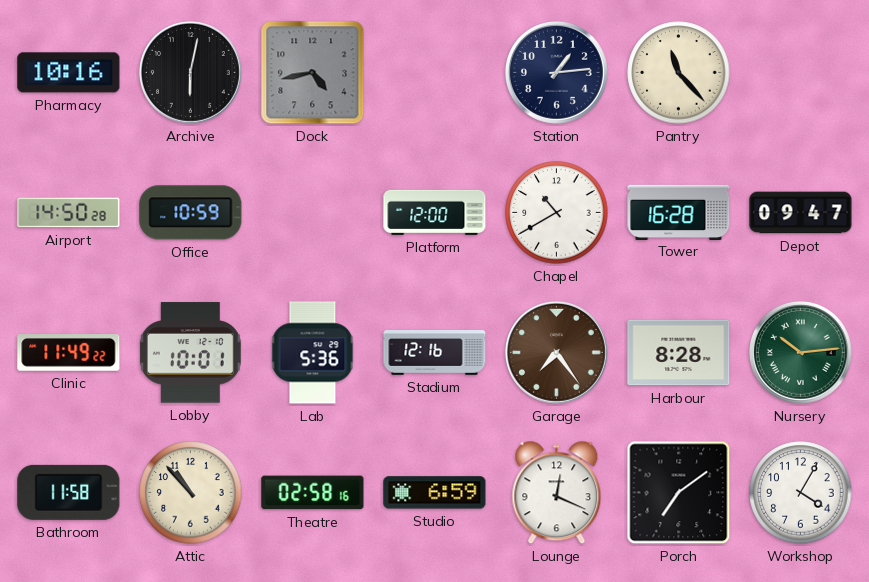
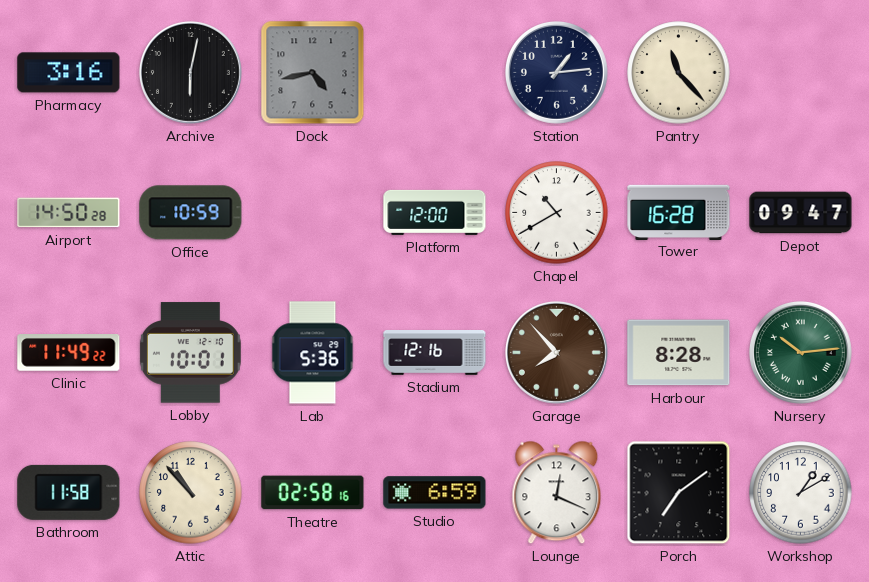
Pharmacy: 10:16 -> 3:16 (69, 73)
Garage: 7:24 -> 7:53 (556, 352)
Workshop: 4:05 -> 1:10 (801, 493)
